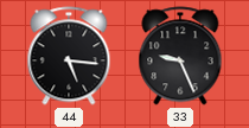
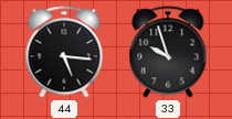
33: 9:26 -> 9:57 (168, 52)
